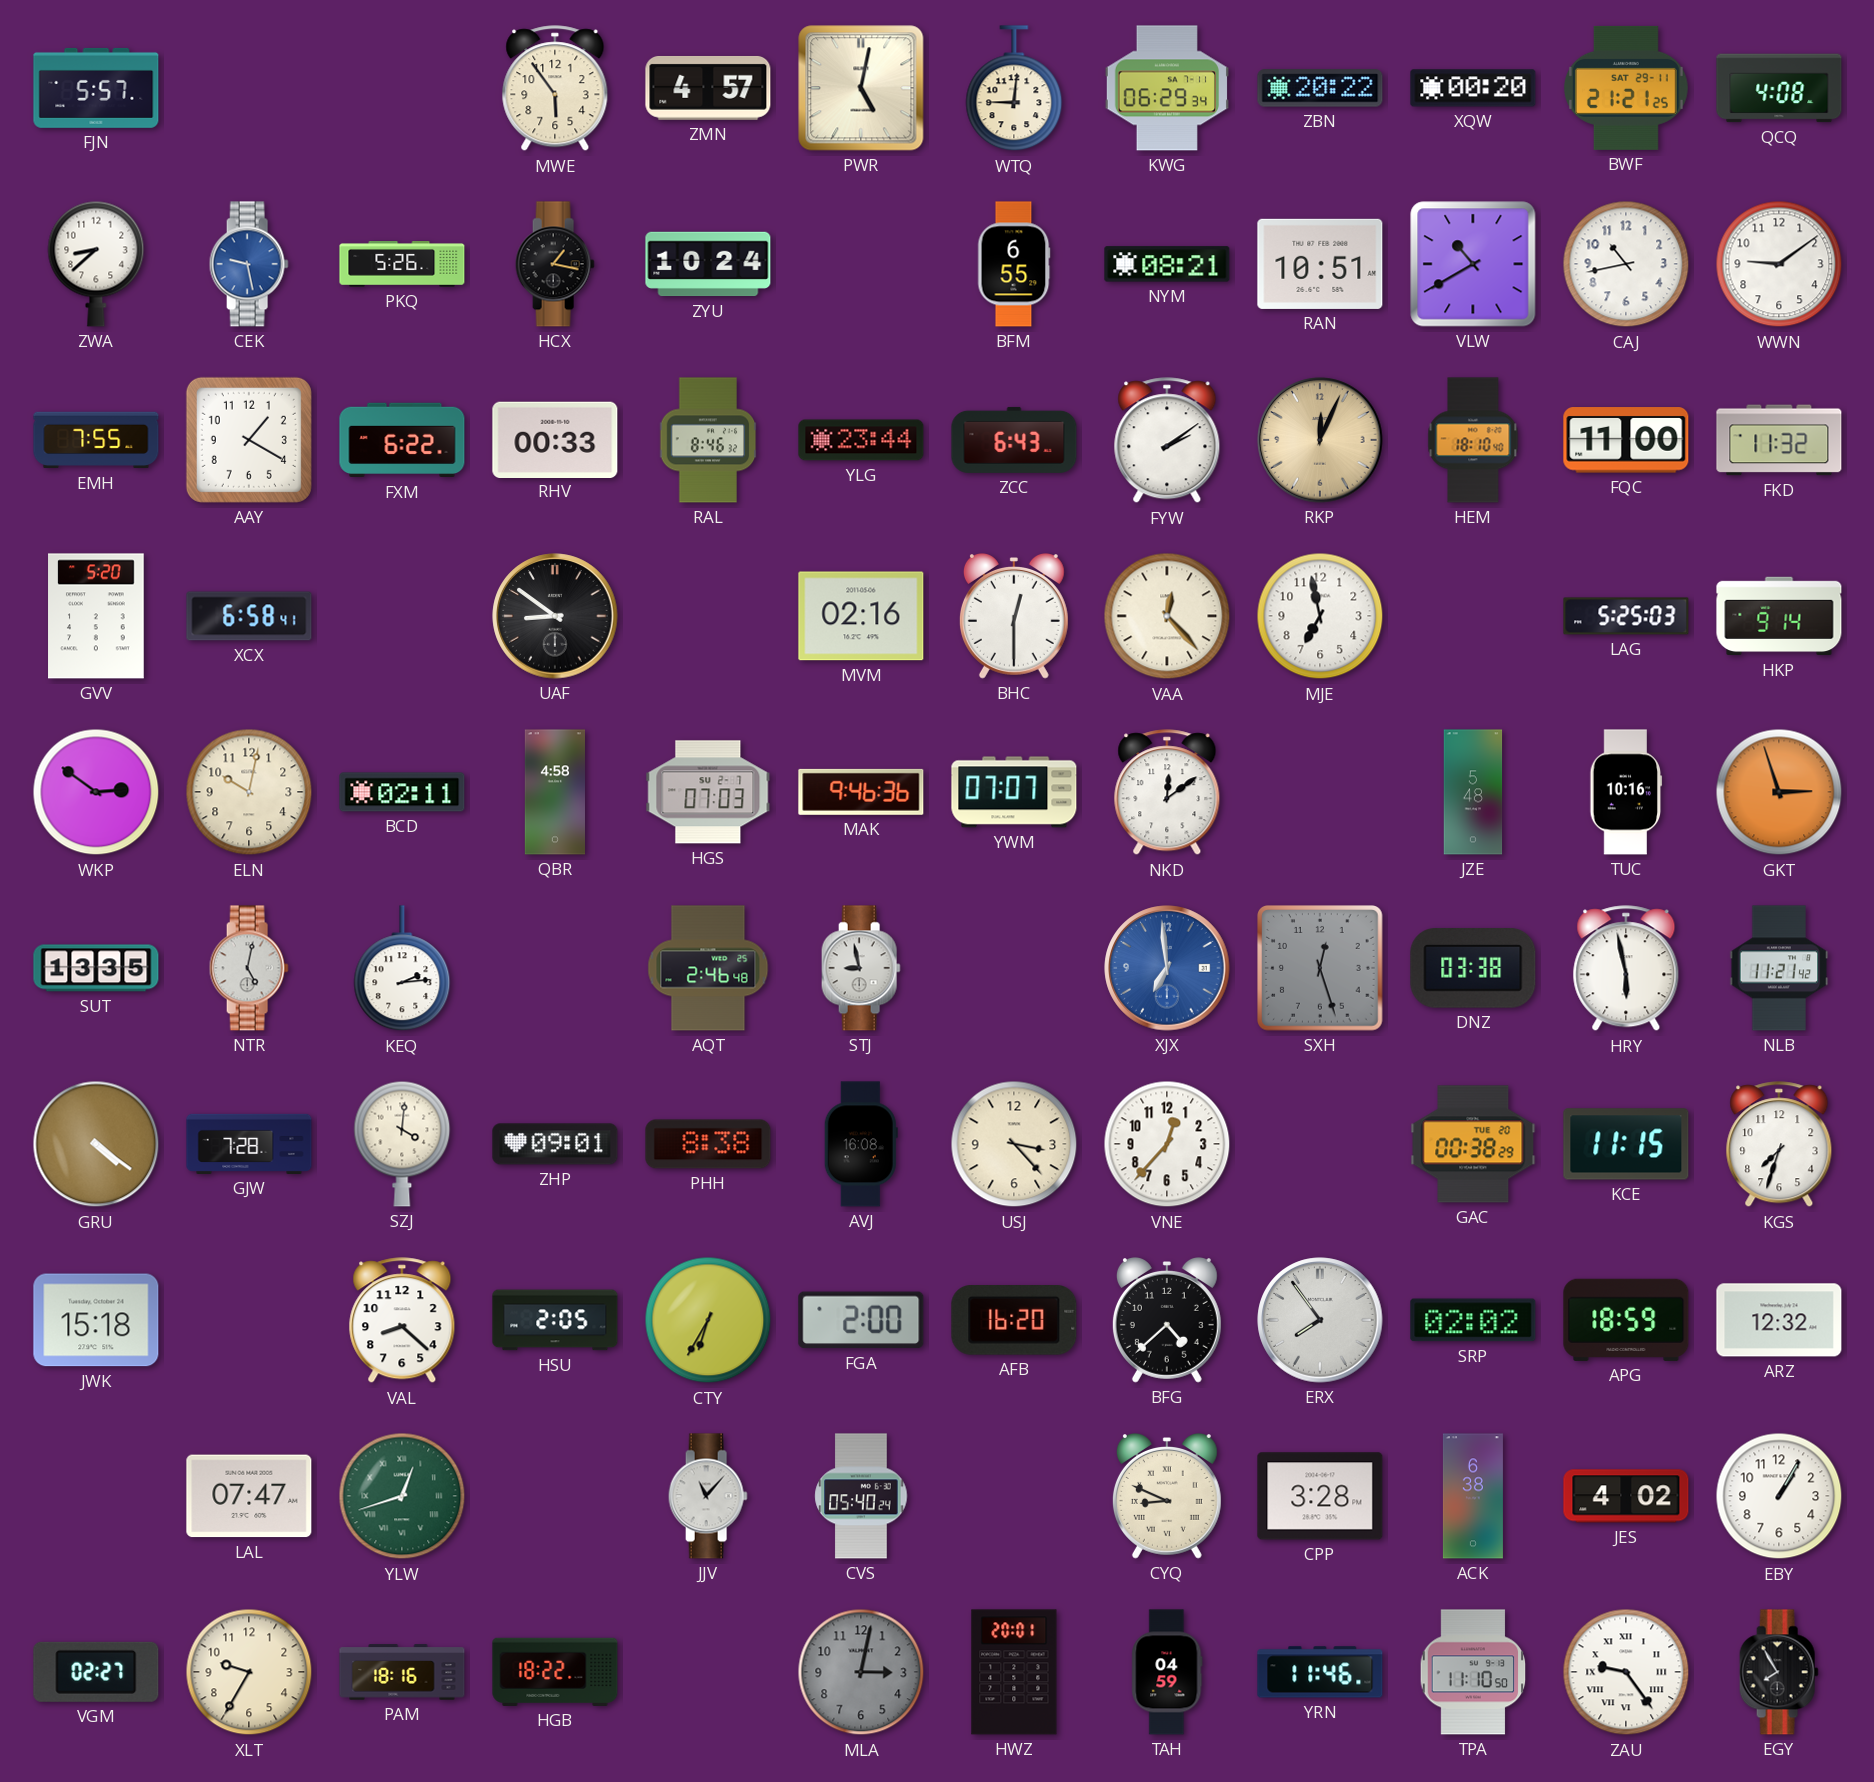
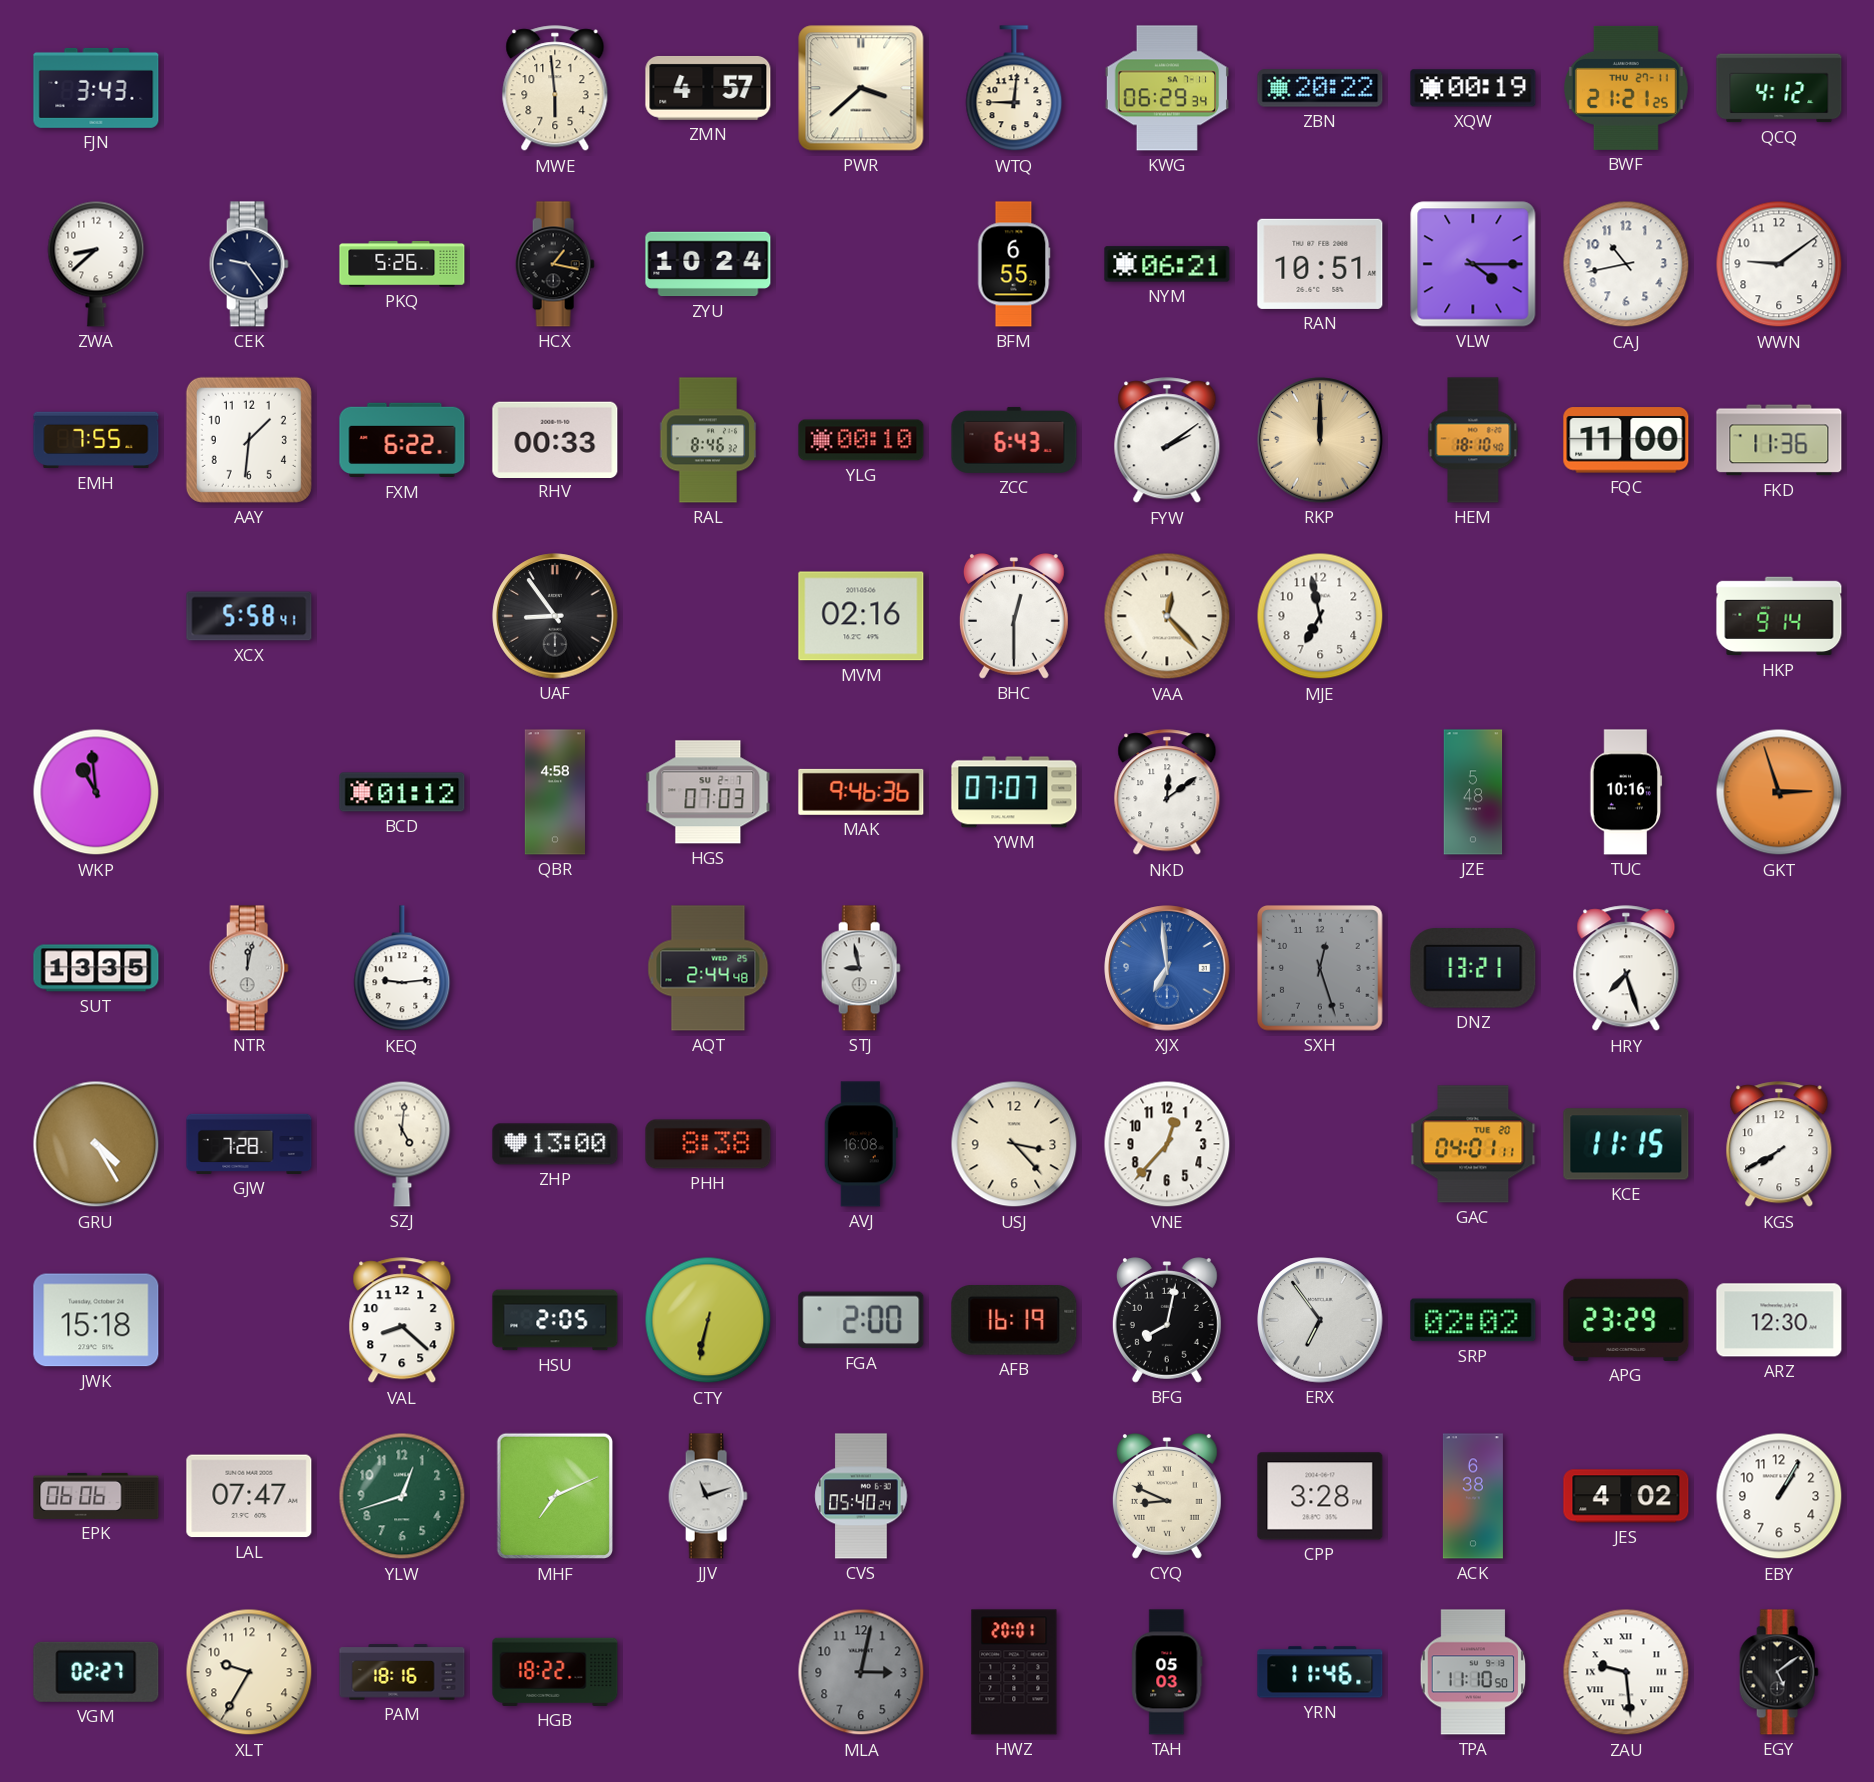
FJN: 5:57 -> 3:43 (96, 88)
MWE: 5:54 -> 5:59 (555, 89)
PWR: 5:02 -> 3:38 (861, 88)
XQW: 00:20 -> 00:19 (1473, 88)
BWF date: SAT 29-11 -> THU 27-11 (1626, 88)
QCQ: 4:08 -> 4:12 (1779, 88)
CEK: 9:28 -> 9:24 (249, 264)
CEK dial: blue -> navy (249, 264)
NYM: 08:21 -> 06:21 (1167, 264)
VLW: 10:40 -> 4:15 (1473, 264)
AAY: 1:20 -> 1:31 (249, 440)
YLG: 23:44 -> 00:10 (861, 440)
RKP: 12:04 -> 12:00 (1320, 440)
FKD: 11:32 -> 11:36 (1779, 440)
GVV: 5:20 -> none (96, 616)
XCX: 6:58 -> 5:58 (249, 616)
UAF: 8:51 -> 8:54 (555, 616)
LAG: 5:25 -> none (1626, 616)
WKP: 2:51 -> 10:59 (96, 792)
ELN: 10:02 -> none (249, 792)
BCD: 02:11 -> 01:12 (402, 792)
NTR: 5:02 -> 12:02 (249, 968)
KEQ: 2:14 -> 9:14 (402, 969)
AQT: 2:46 -> 2:44 (708, 968)
DNZ: 03:38 -> 13:21 (1473, 969)
HRY: 5:58 -> 7:27 (1626, 969)
NLB: 11:21 -> none (1779, 968)
GRU: 4:21 -> 4:25 (96, 1144)
SZJ: 4:01 -> 5:01 (402, 1144)
ZHP: 09:01 -> 13:00 (555, 1144)
GAC: 00:38 -> 04:01 (1473, 1144)
KGS: 7:33 -> 7:40 (1779, 1145)
CTY: 6:35 -> 6:32 (708, 1320)
AFB: 16:20 -> 16:19 (1014, 1321)
BFG: 4:38 -> 8:02 (1167, 1321)
ERX: 7:54 -> 6:54 (1320, 1320)
APG: 18:59 -> 23:29 (1626, 1320)
ARZ: 12:32 -> 12:30 (1779, 1320)
EPK: none -> 06:06 (96, 1496)
YLW numerals: Roman -> Arabic (402, 1496)
MHF: none -> 7:11 (554, 1496)
JJV: 11:07 -> 11:12 (708, 1496)
TAH: 04:59 -> 05:03 (1167, 1672)
ZAU: 9:24 -> 9:29 (1626, 1672)
EGY: 7:55 -> 5:09 (1779, 1672)
